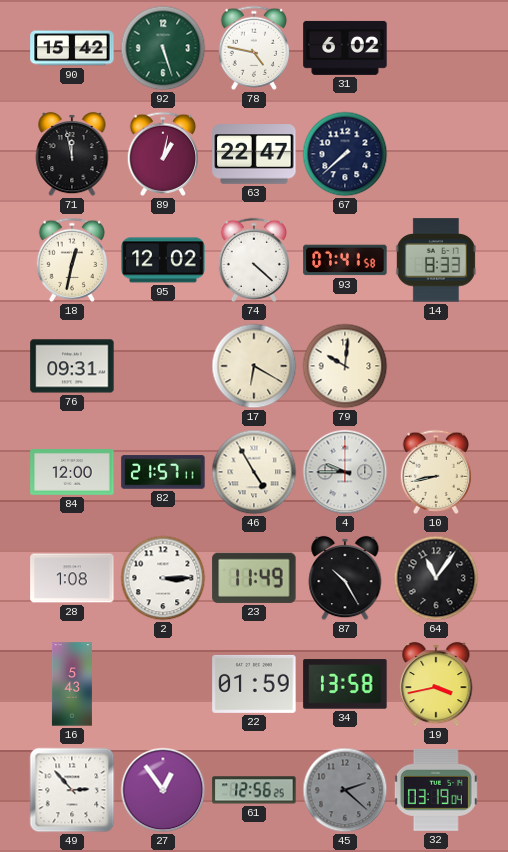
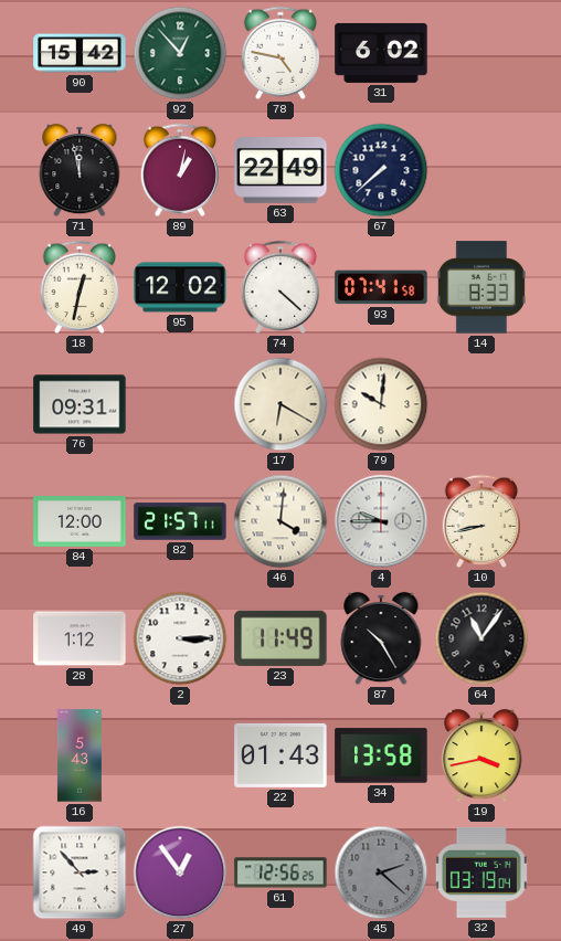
92: 5:27 -> 12:53 (180, 53)
63: 22:47 -> 22:49 (280, 170)
46: 4:55 -> 4:01 (280, 521)
28: 1:08 -> 1:12 (80, 638)
22: 01:59 -> 01:43 (280, 755)
